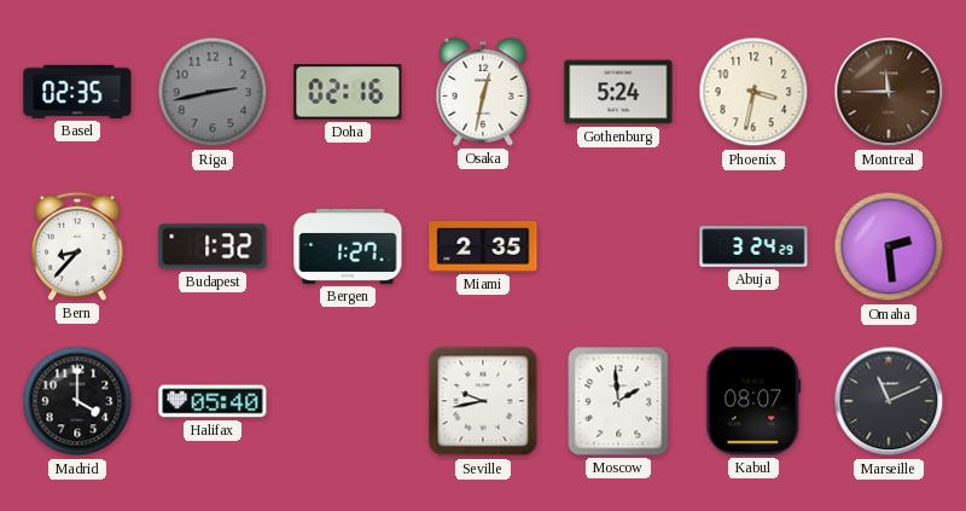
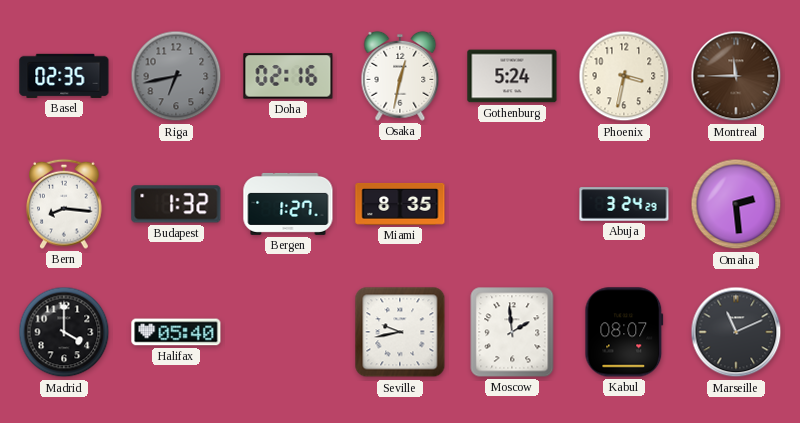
Riga: 2:43 -> 6:43 (176, 76)
Bern: 8:37 -> 8:16 (64, 204)
Miami: 2:35 -> 8:35 (400, 204)
